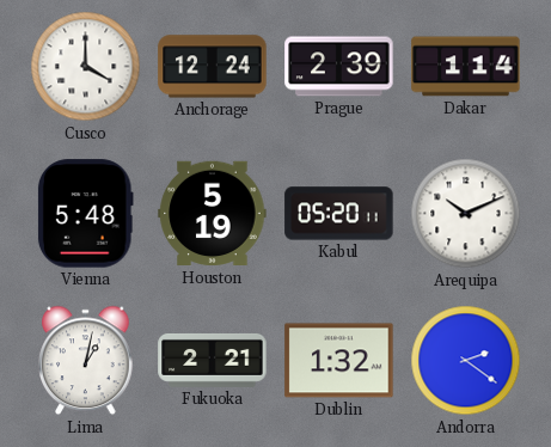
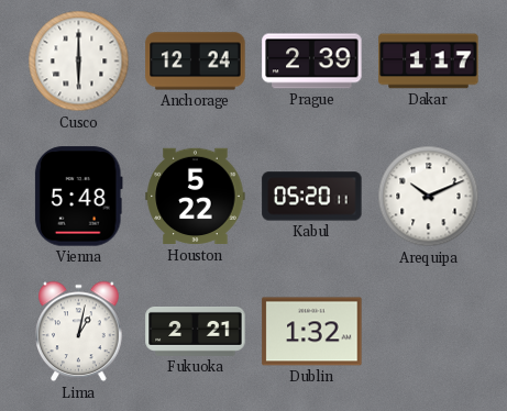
Cusco: 4:00 -> 6:00 (79, 62)
Dakar: 1:14 -> 1:17 (429, 62)
Houston: 5:19 -> 5:22 (196, 197)
Andorra: 2:21 -> none (466, 361)
